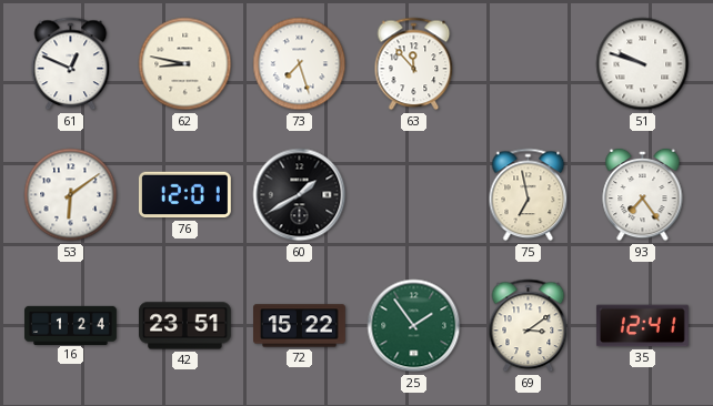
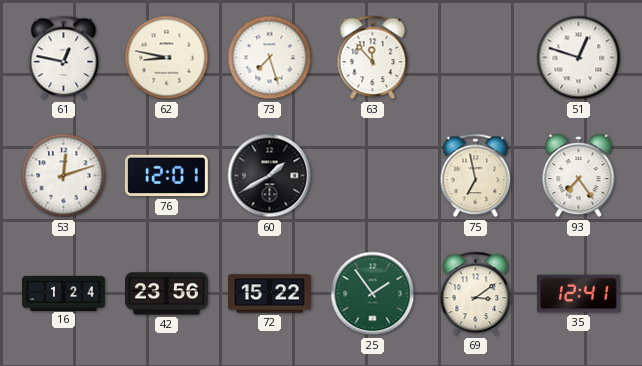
61: 12:49 -> 12:47 (64, 58)
51: 9:48 -> 12:48 (579, 58)
53: 6:09 -> 12:12 (64, 176)
42: 23:51 -> 23:56 (167, 294)
